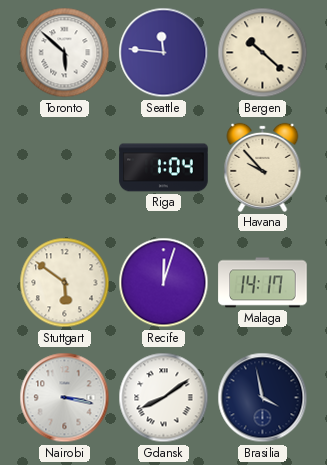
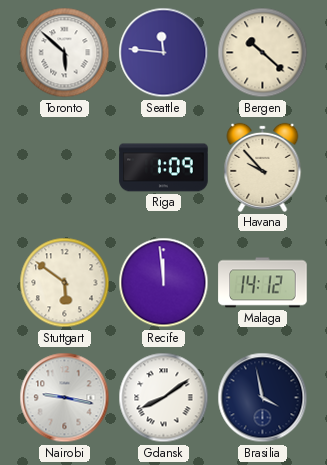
Riga: 1:04 -> 1:09 (164, 168)
Recife: 12:03 -> 11:59 (164, 283)
Malaga: 14:17 -> 14:12 (263, 283)
Nairobi: 3:17 -> 9:17 (65, 398)
